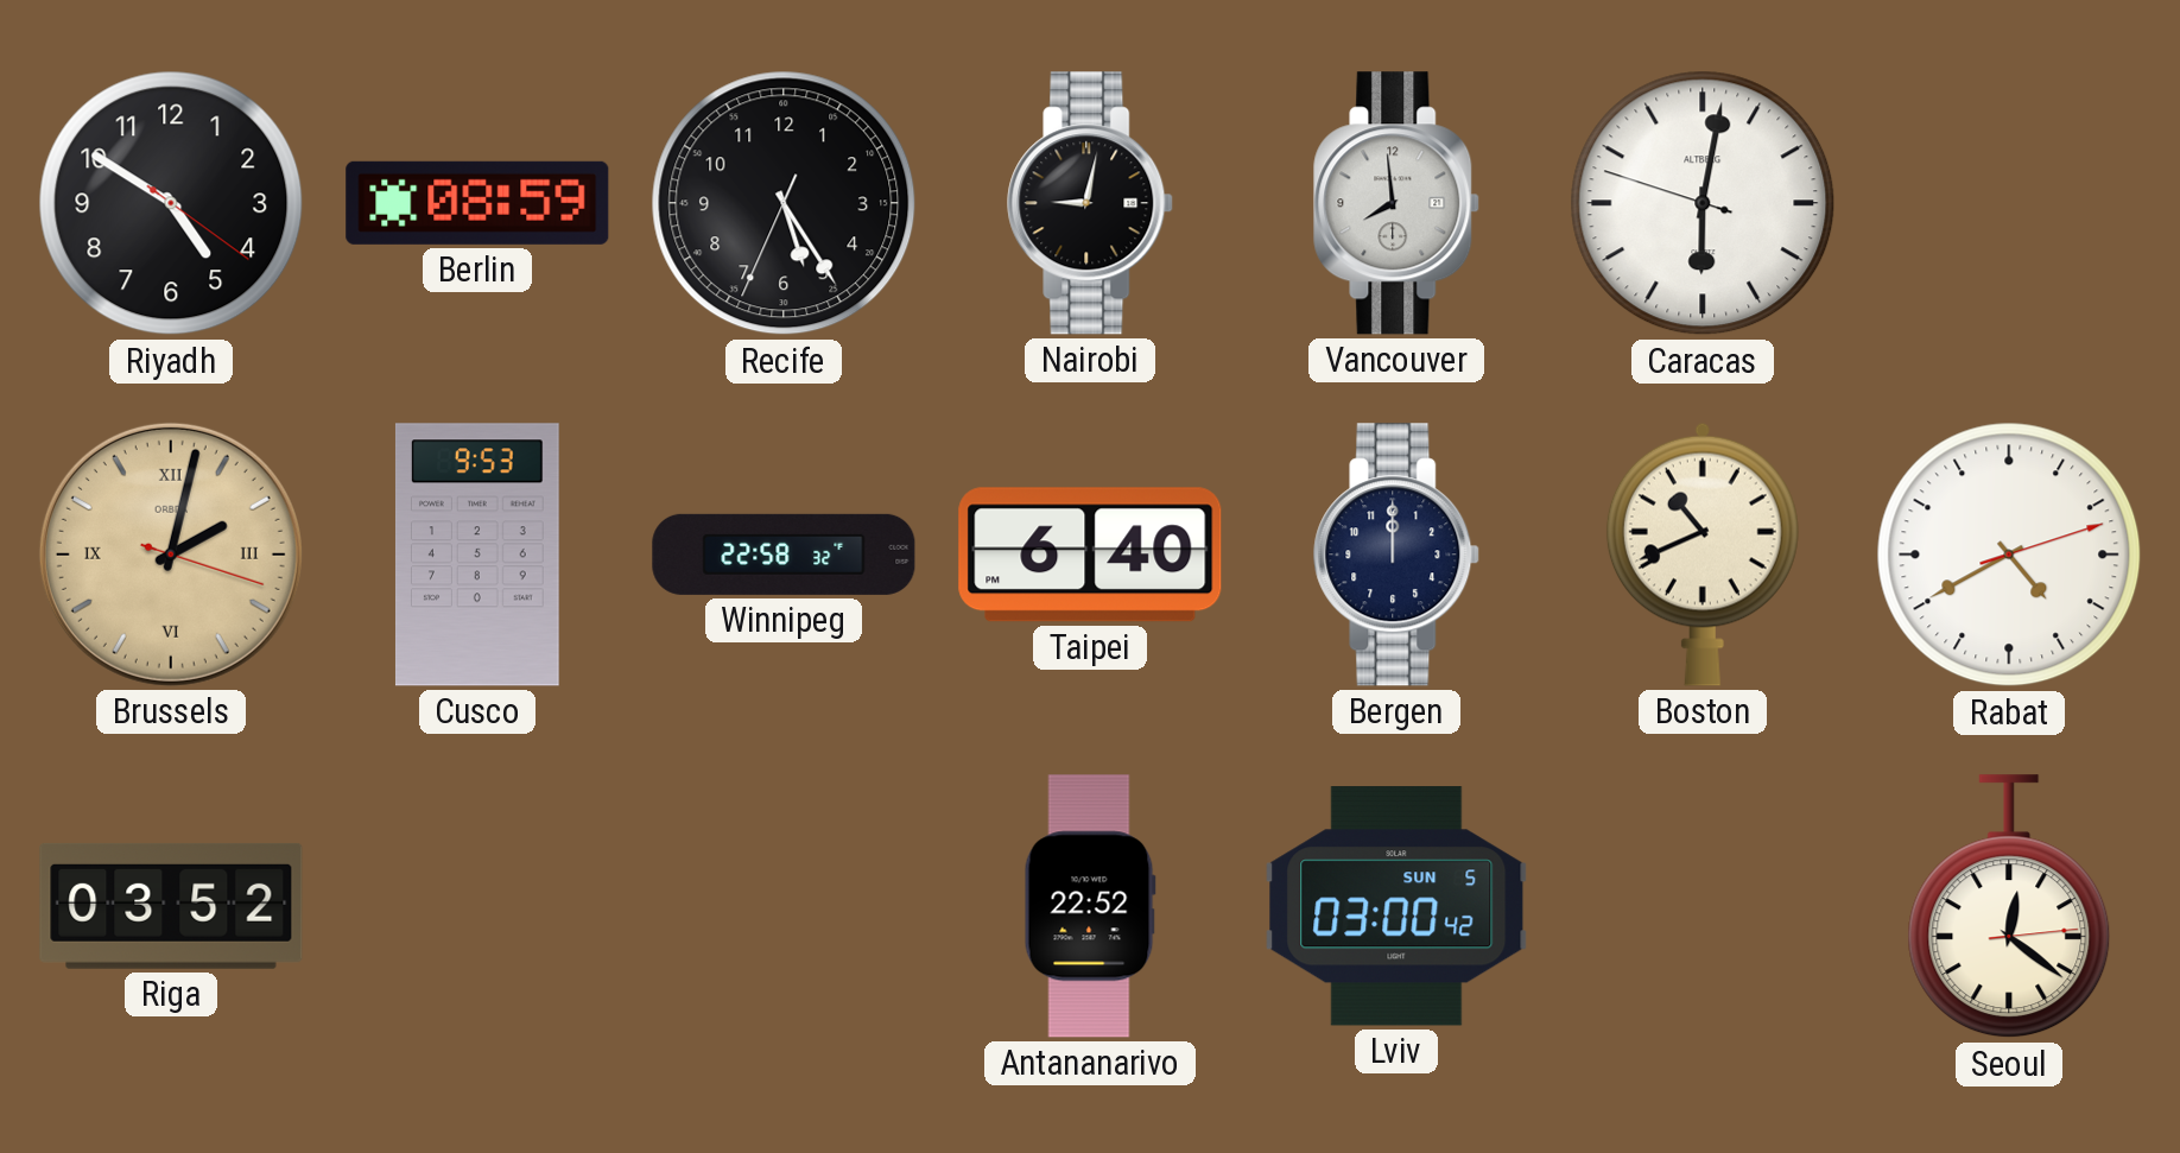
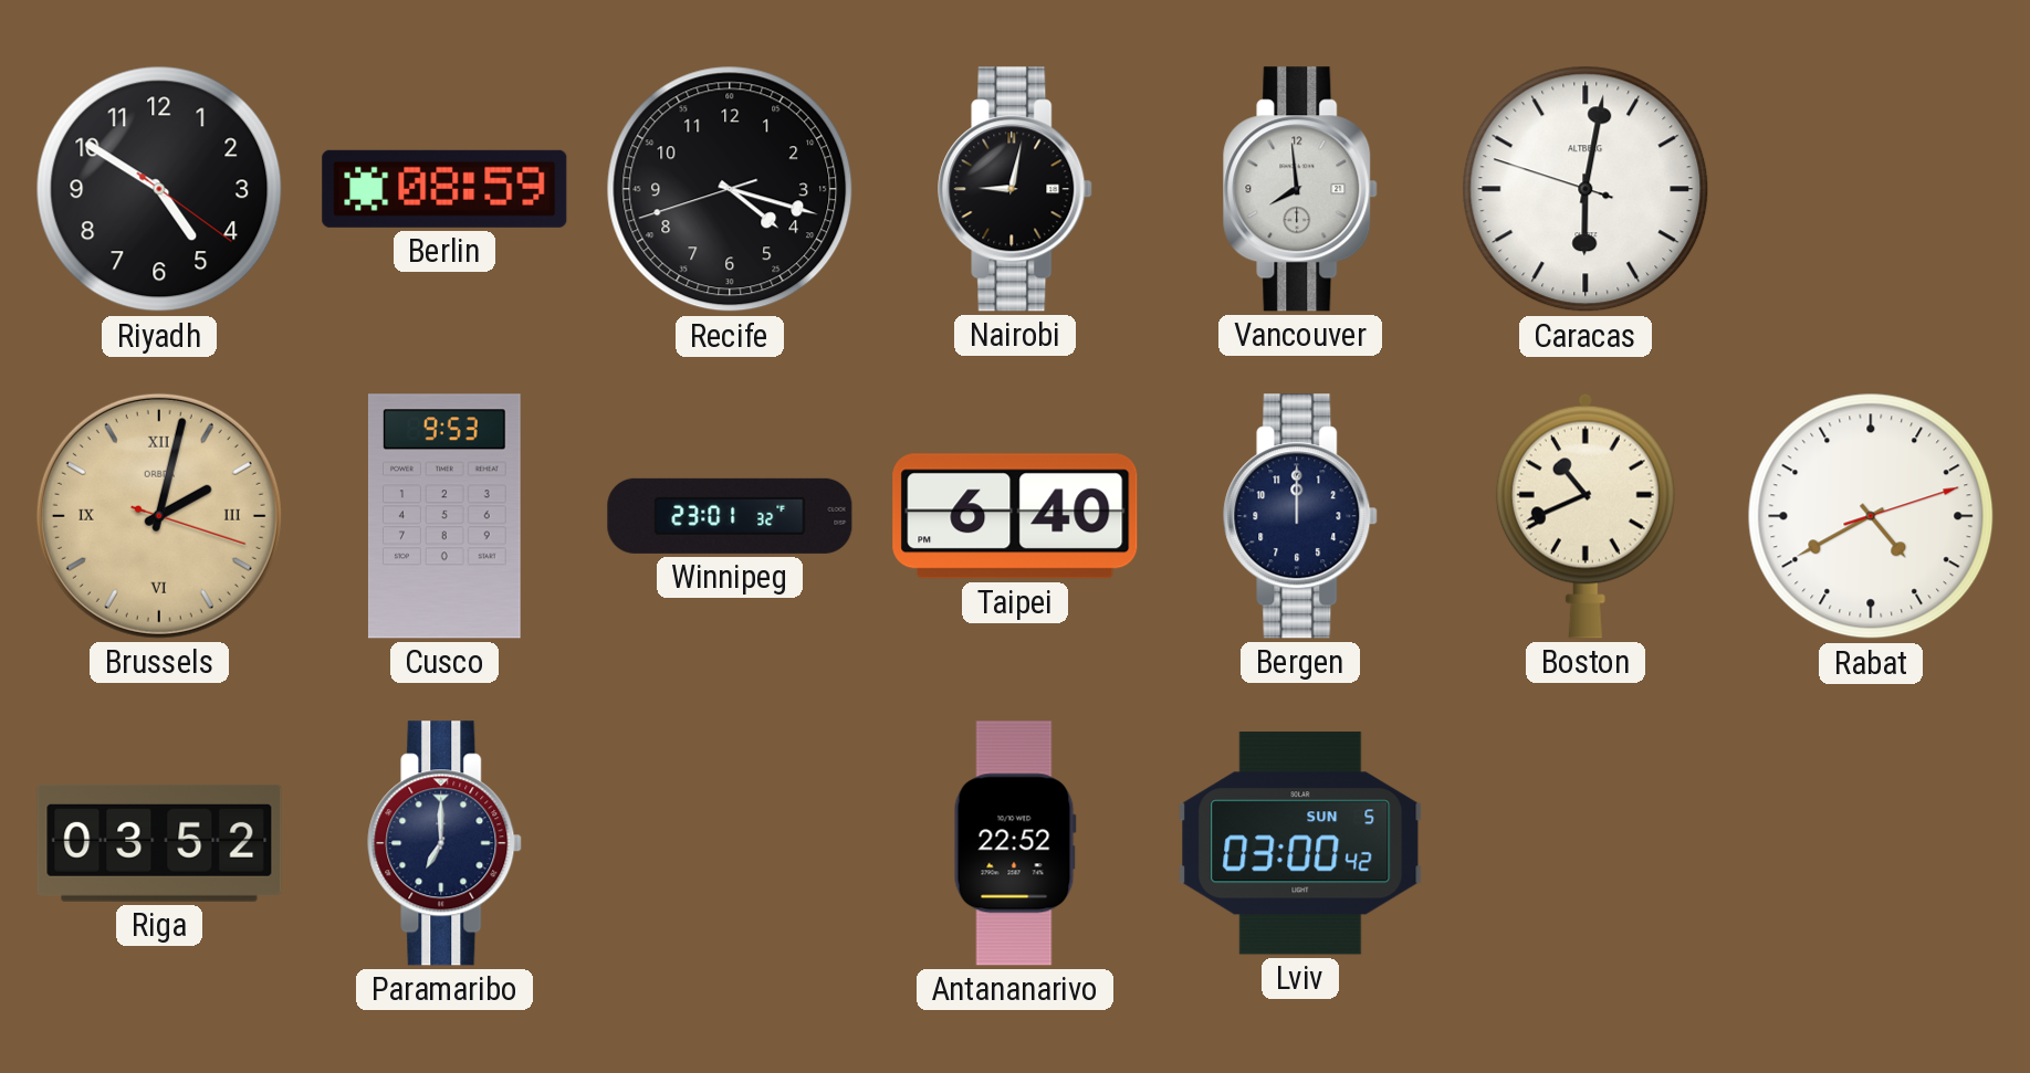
Recife: 5:24 -> 4:17 (730, 189)
Winnipeg: 22:58 -> 23:01 (730, 516)
Paramaribo: none -> 7:00 (446, 843)
Seoul: 12:21 -> none (2009, 907)
